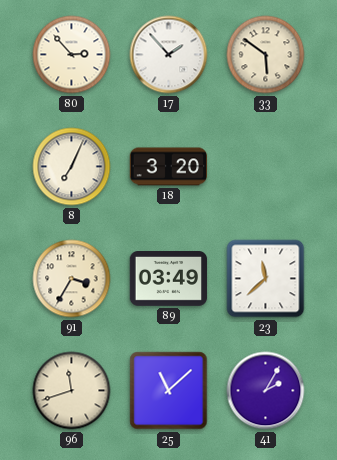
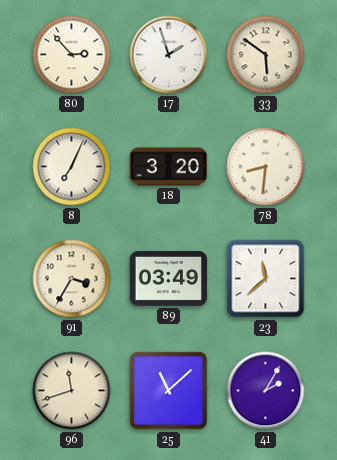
17: 1:53 -> 1:57 (169, 55)
78: none -> 8:31 (266, 167)
